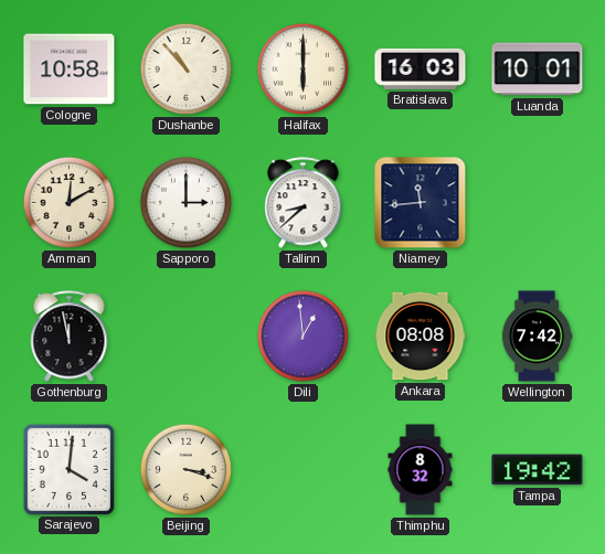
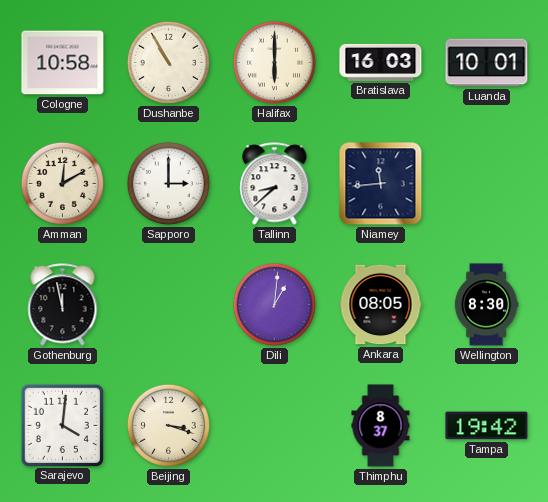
Dushanbe: 10:53 -> 10:55 (168, 62)
Dili: 12:59 -> 1:01 (274, 304)
Ankara: 08:08 -> 08:05 (381, 305)
Wellington: 7:42 -> 8:30 (486, 305)
Thimphu: 8:32 -> 8:37 (381, 426)
